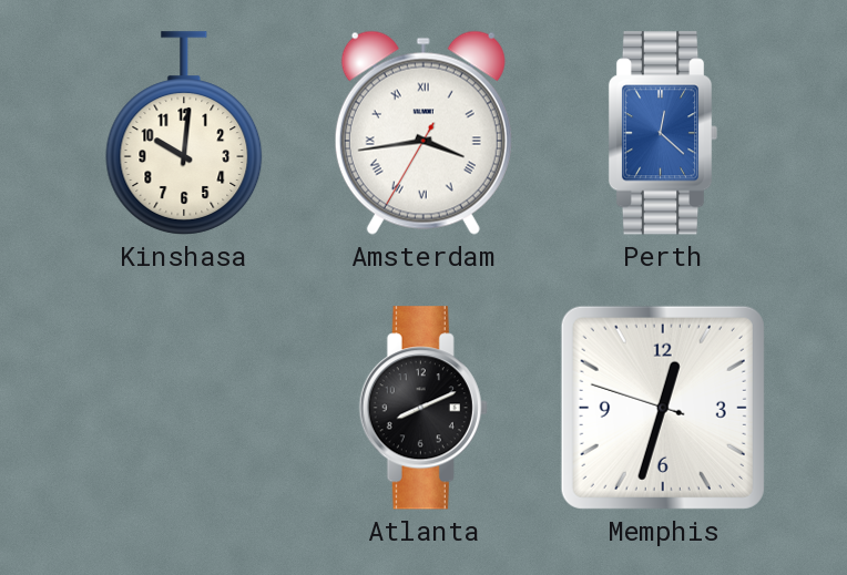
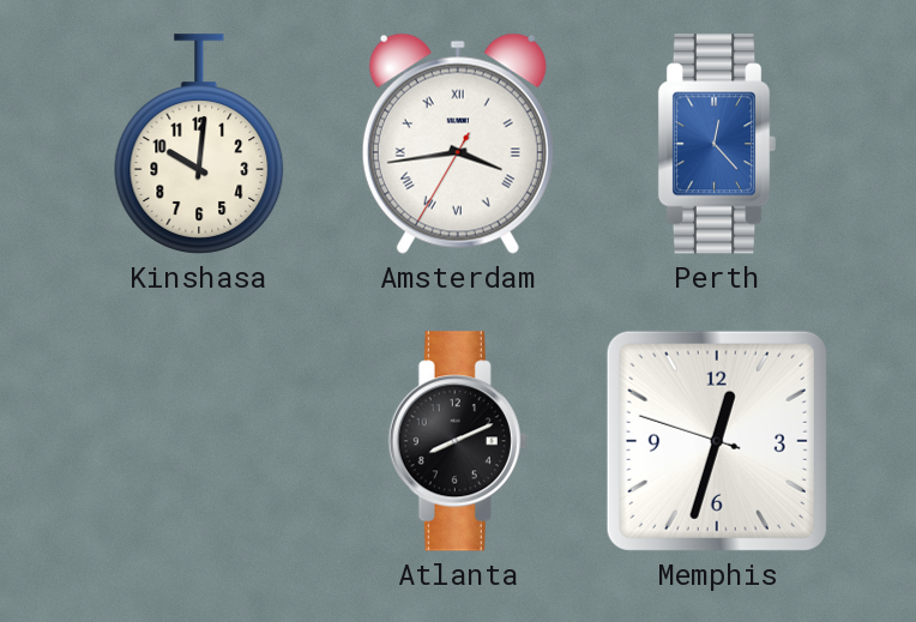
Perth: 12:22 -> 12:23 (717, 144)
